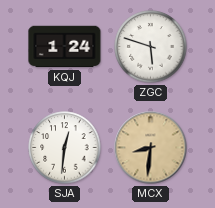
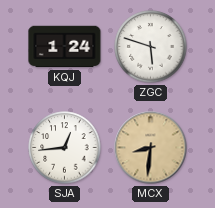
SJA: 12:31 -> 12:44 (65, 148)
